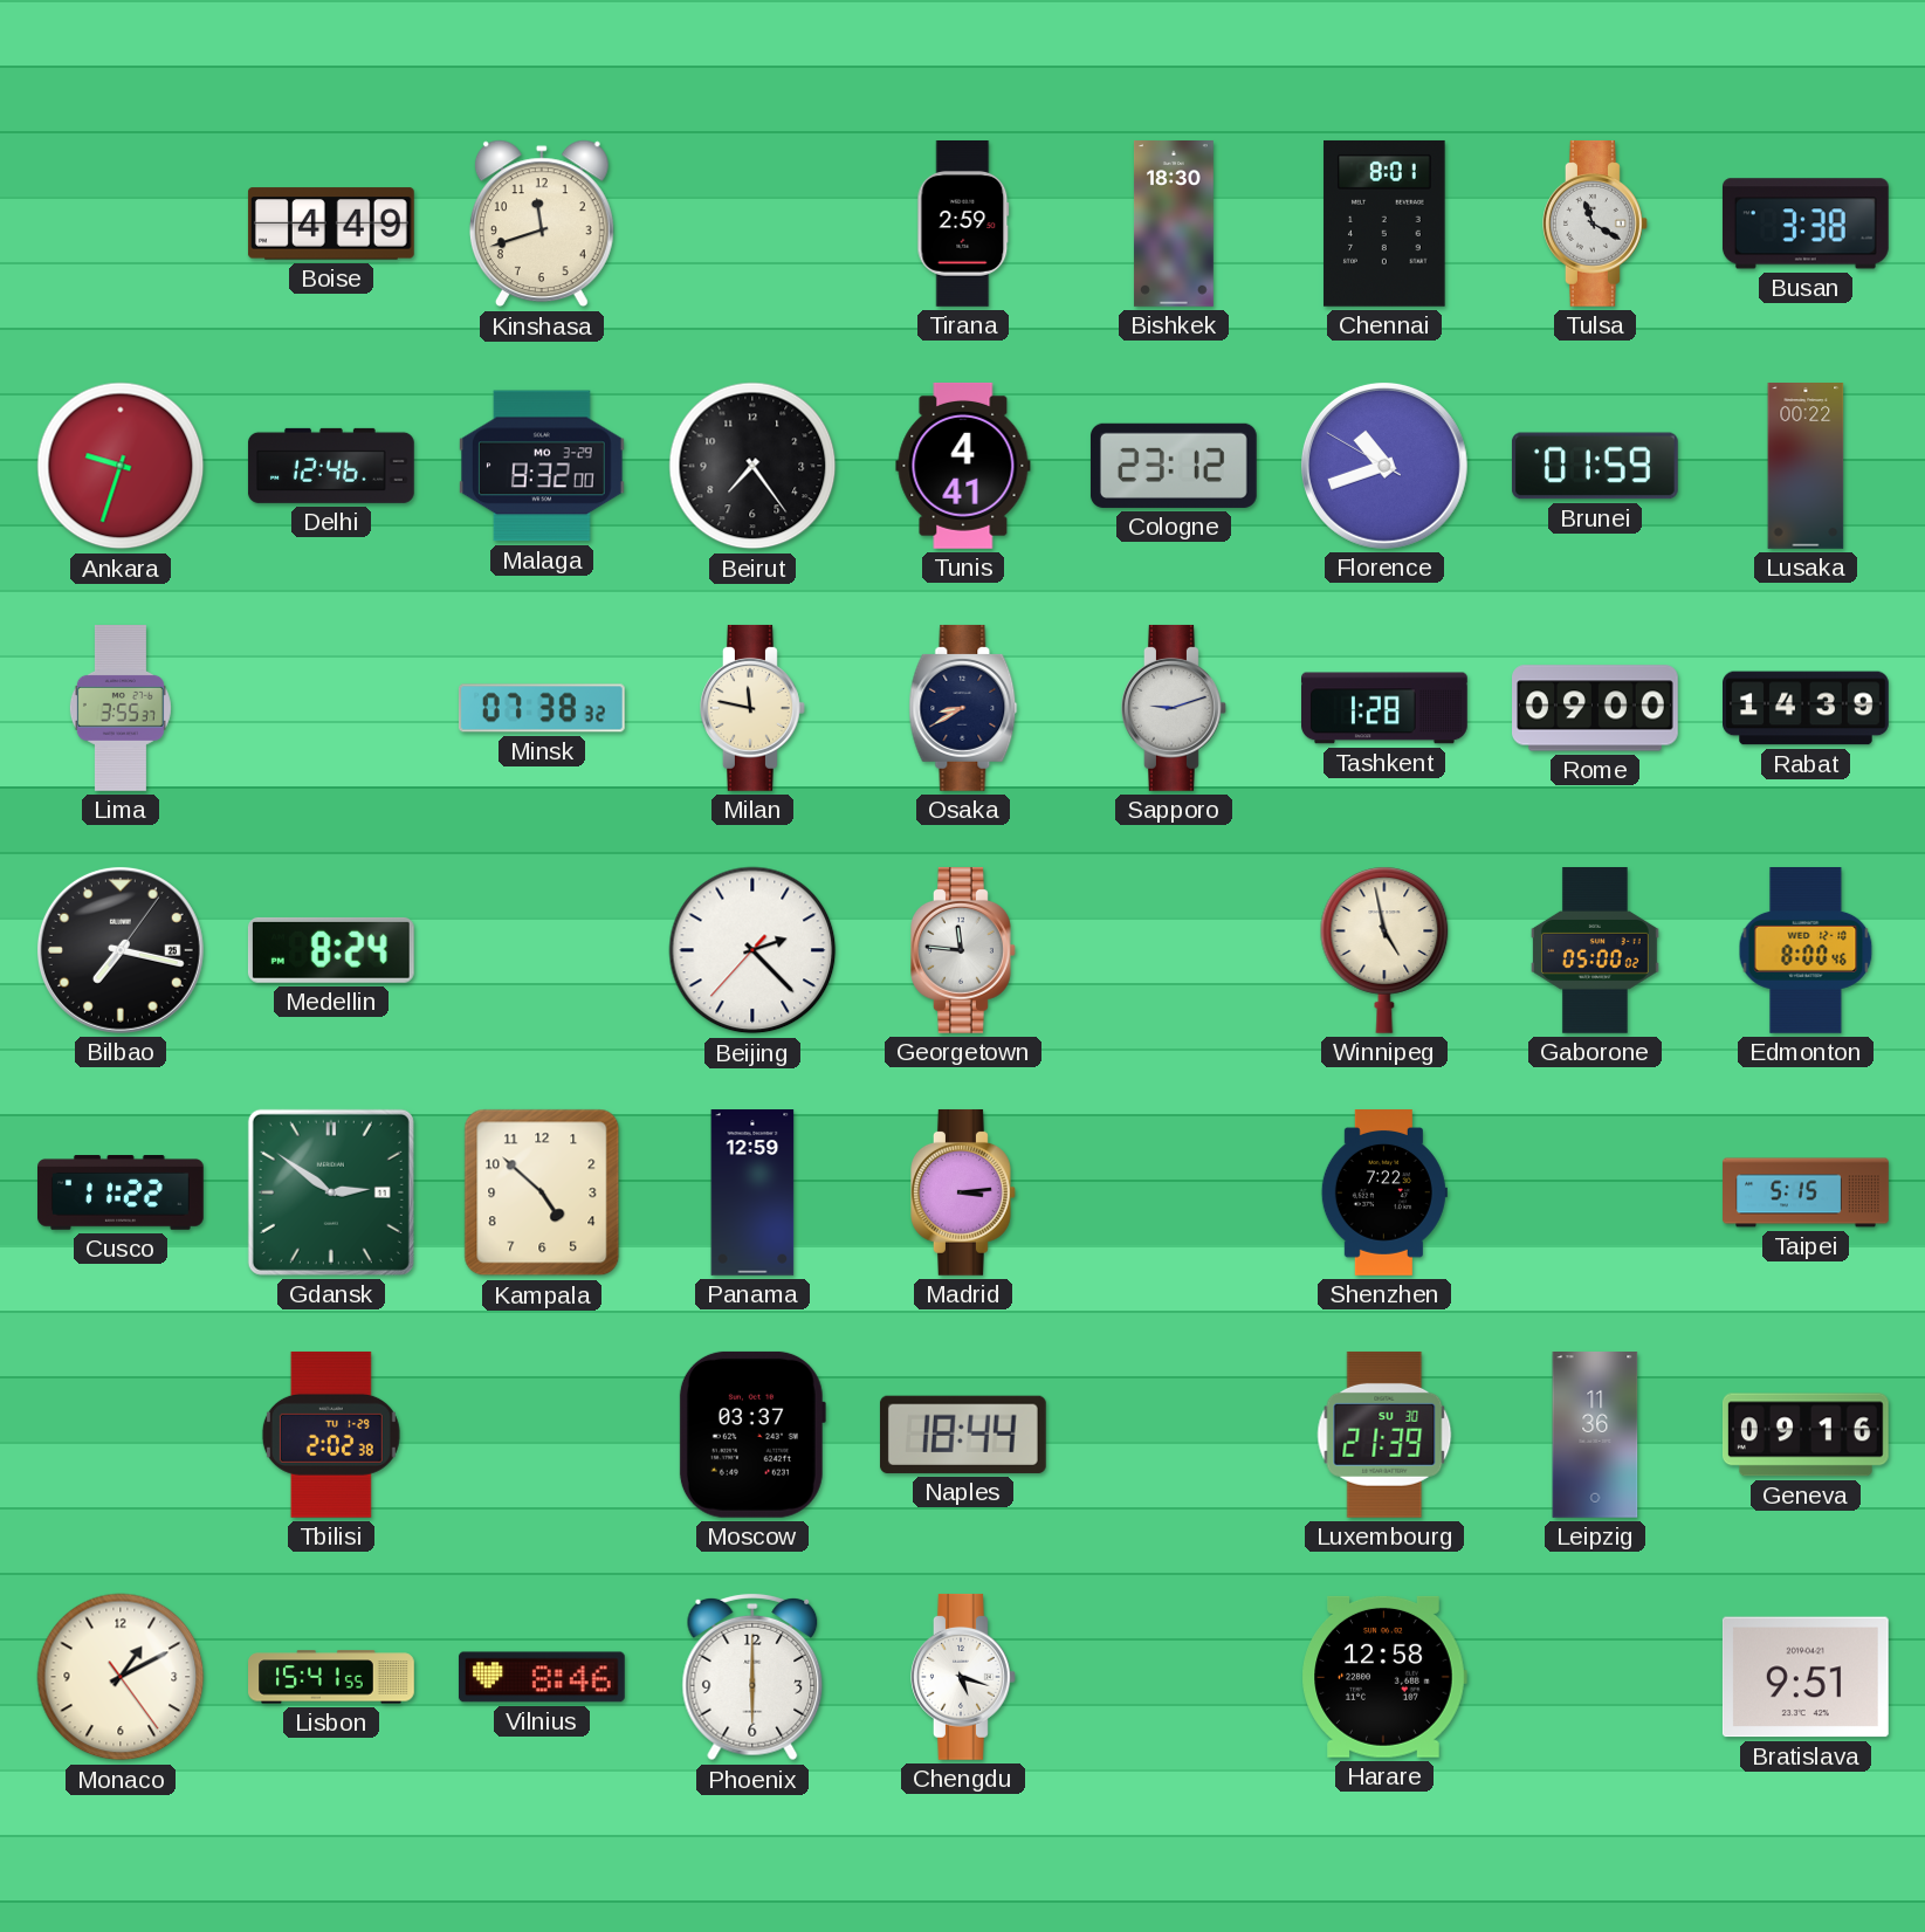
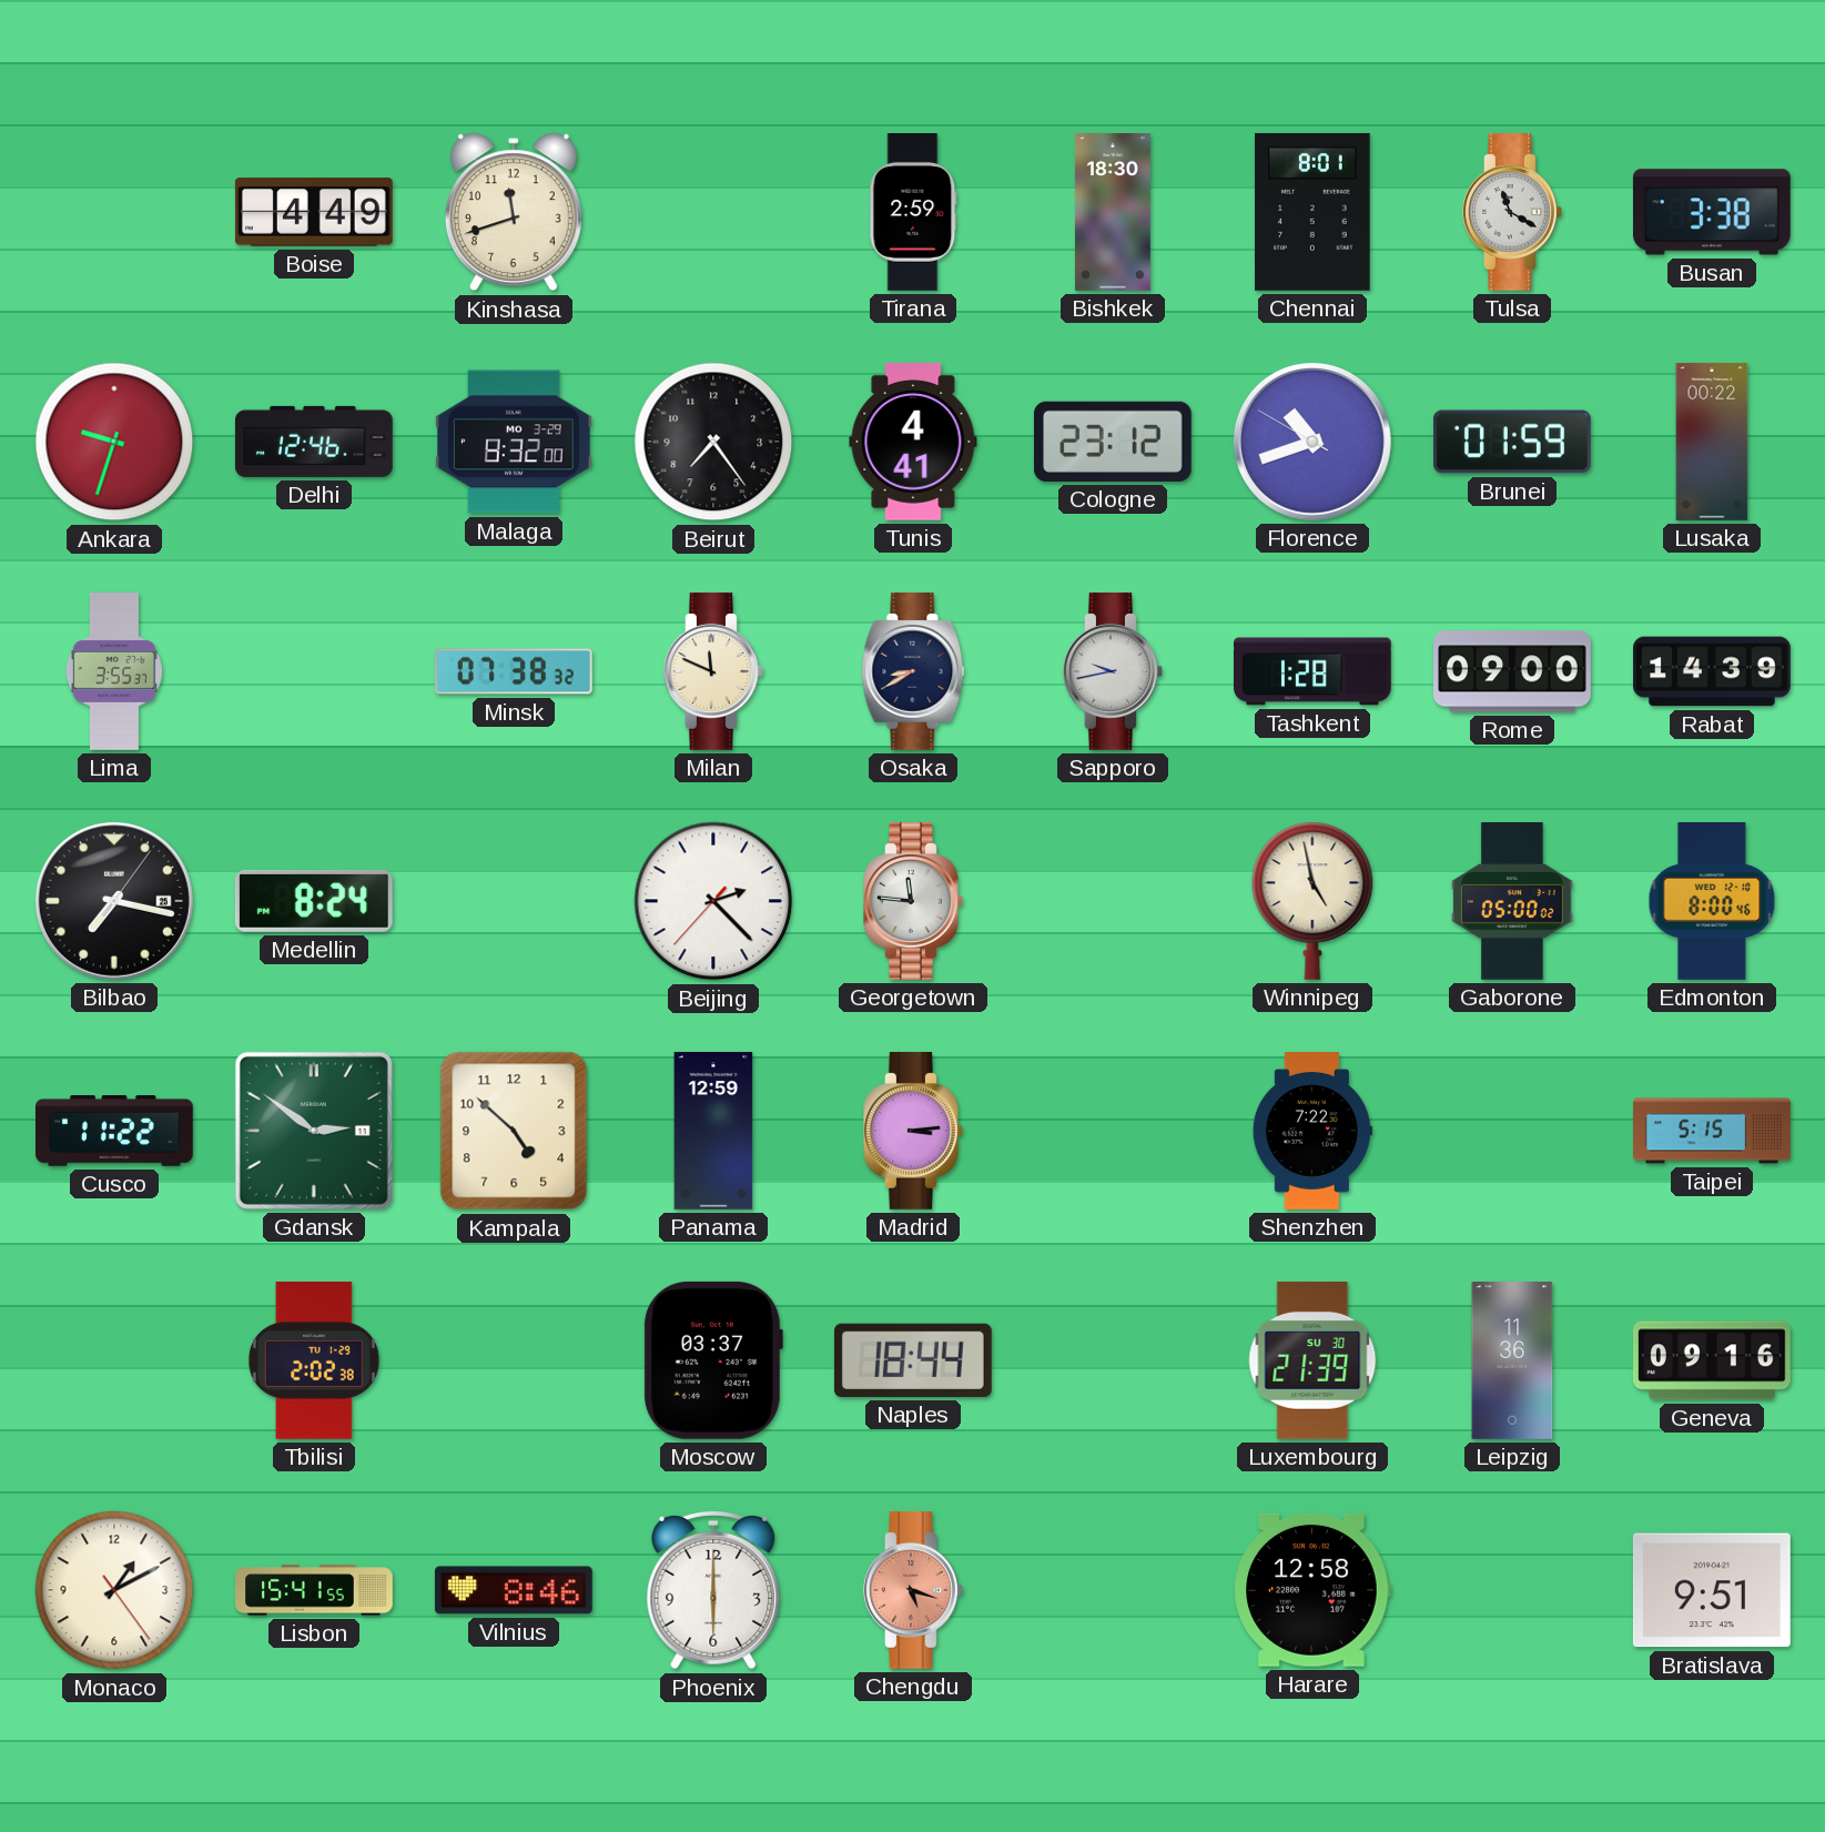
Milan: 11:47 -> 11:49 (714, 671)
Sapporo: 9:12 -> 9:43 (1114, 671)
Chengdu dial: white -> salmon (914, 1590)
